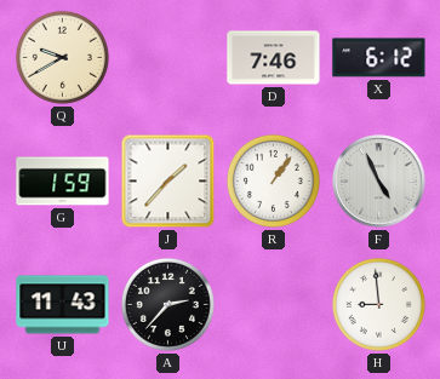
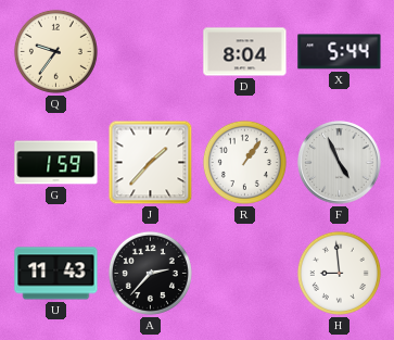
Q: 9:40 -> 9:36 (55, 51)
D: 7:46 -> 8:04 (245, 52)
X: 6:12 -> 5:44 (340, 52)
